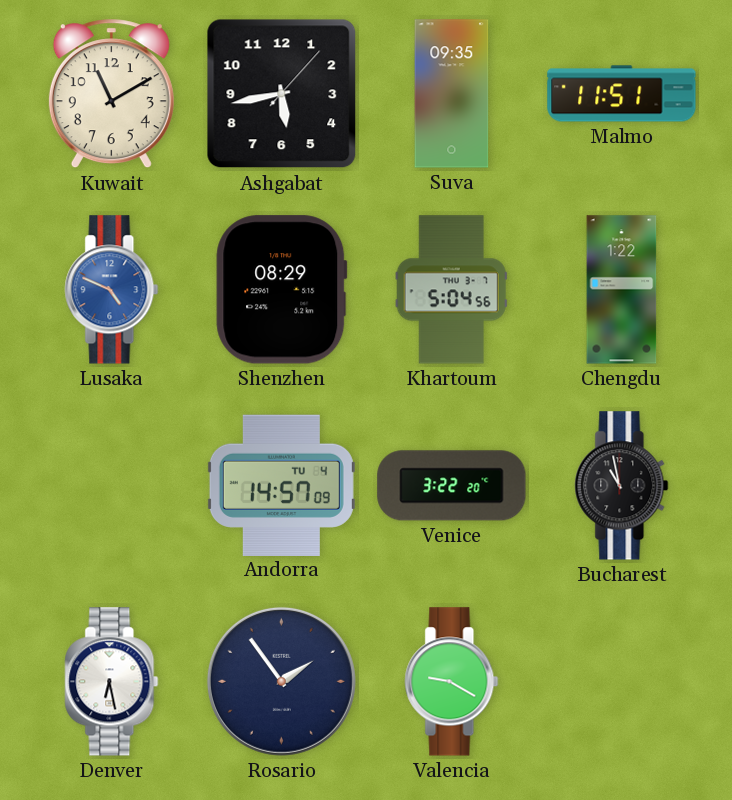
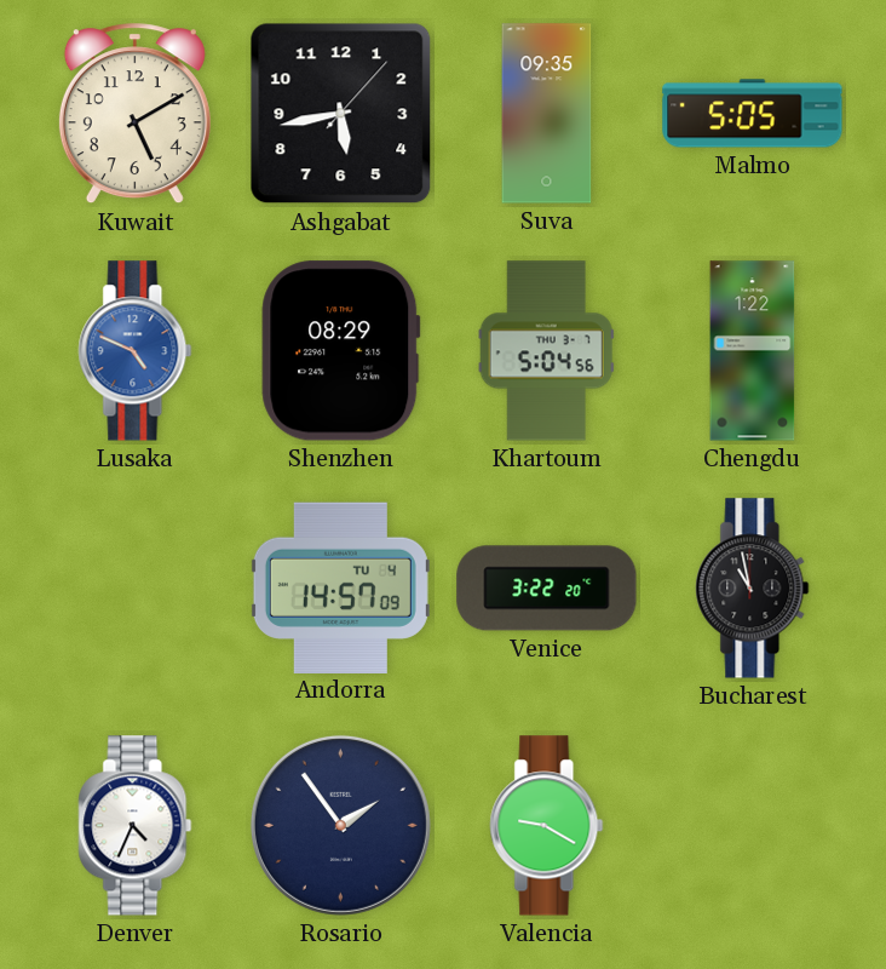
Kuwait: 11:10 -> 5:10 (134, 114)
Malmo: 11:51 -> 5:05 (753, 114)
Denver: 6:28 -> 4:34 (136, 826)
